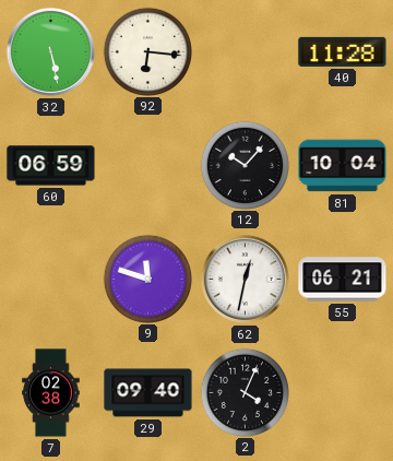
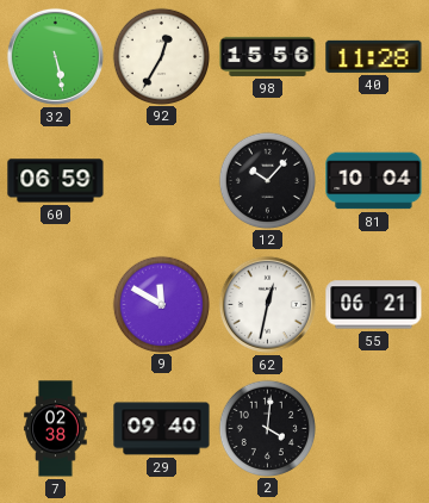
92: 6:16 -> 12:35 (161, 56)
98: none -> 15:56 (268, 56)
9: 11:48 -> 11:50 (161, 304)
2: 4:04 -> 4:01 (267, 428)
